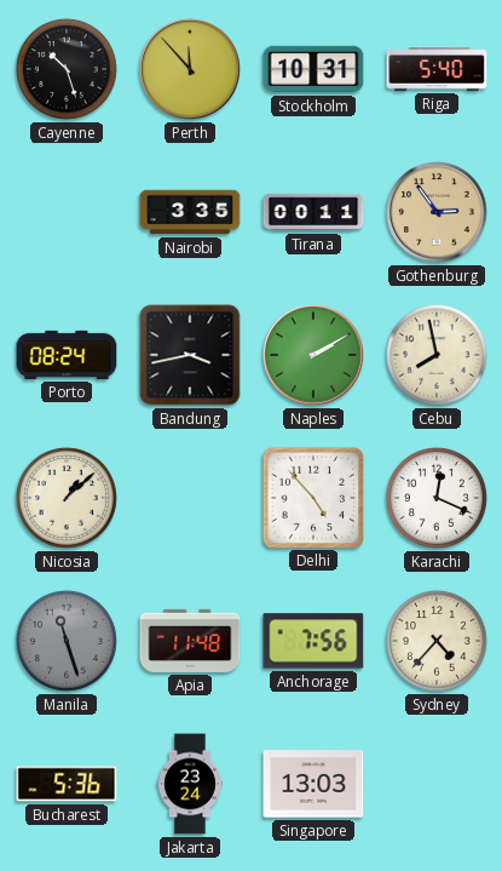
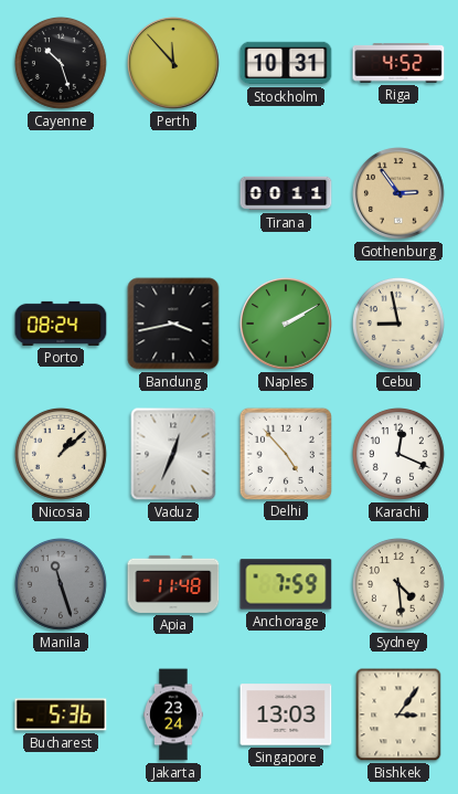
Riga: 5:40 -> 4:52 (398, 63)
Nairobi: 3:35 -> none (190, 212)
Cebu: 7:58 -> 8:58 (398, 324)
Vaduz: none -> 12:34 (173, 454)
Anchorage: 7:56 -> 7:59 (286, 584)
Sydney: 4:37 -> 4:29 (398, 584)
Bishkek: none -> 3:06 (398, 714)
